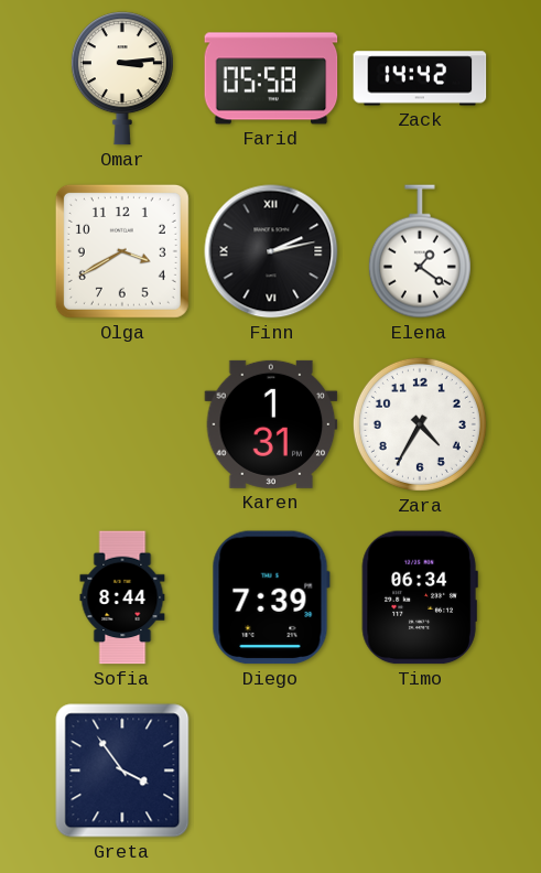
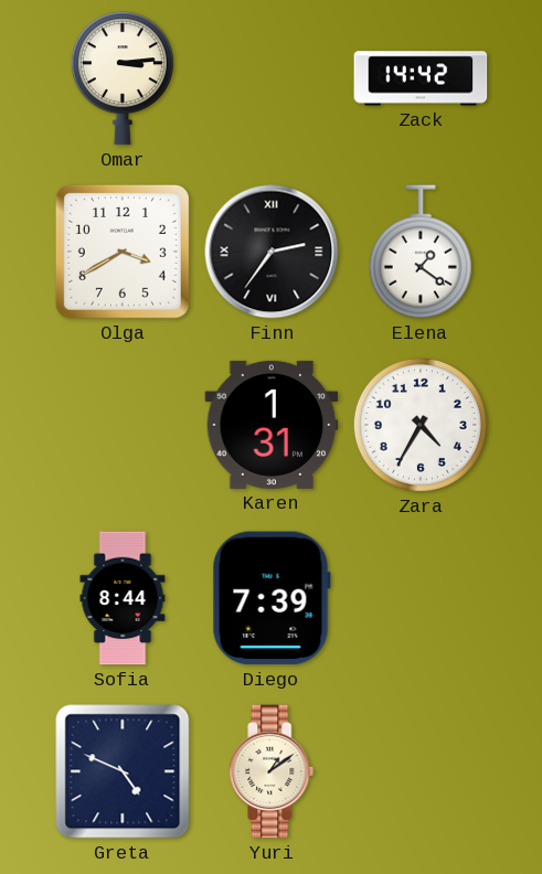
Farid: 05:58 -> none (271, 78)
Finn: 2:13 -> 2:36 (272, 252)
Timo: 06:34 -> none (420, 597)
Greta: 3:54 -> 4:49 (123, 771)
Yuri: none -> 1:09 (272, 771)
